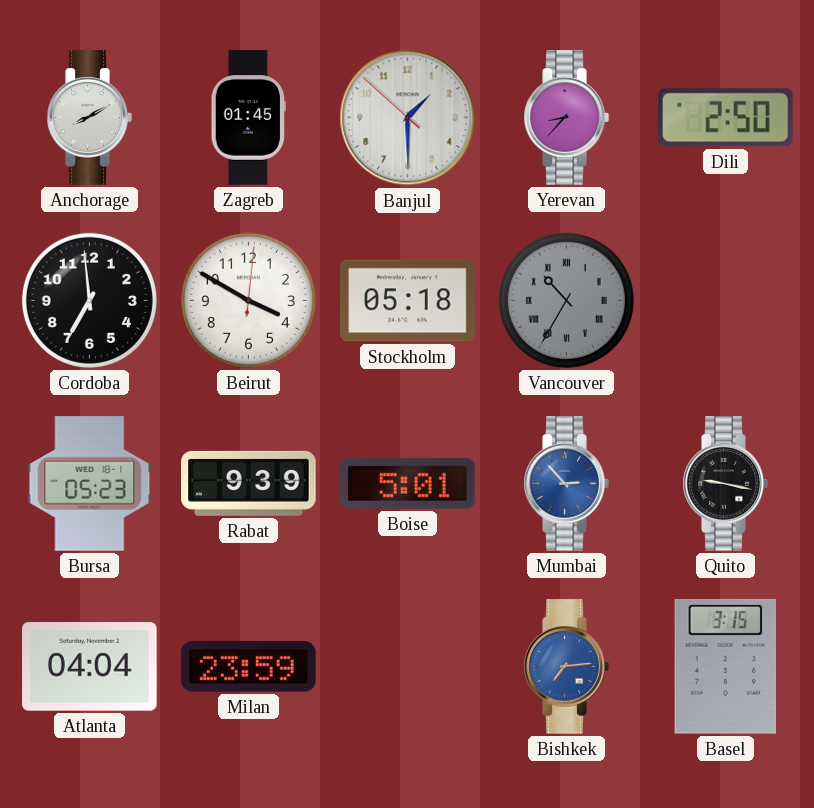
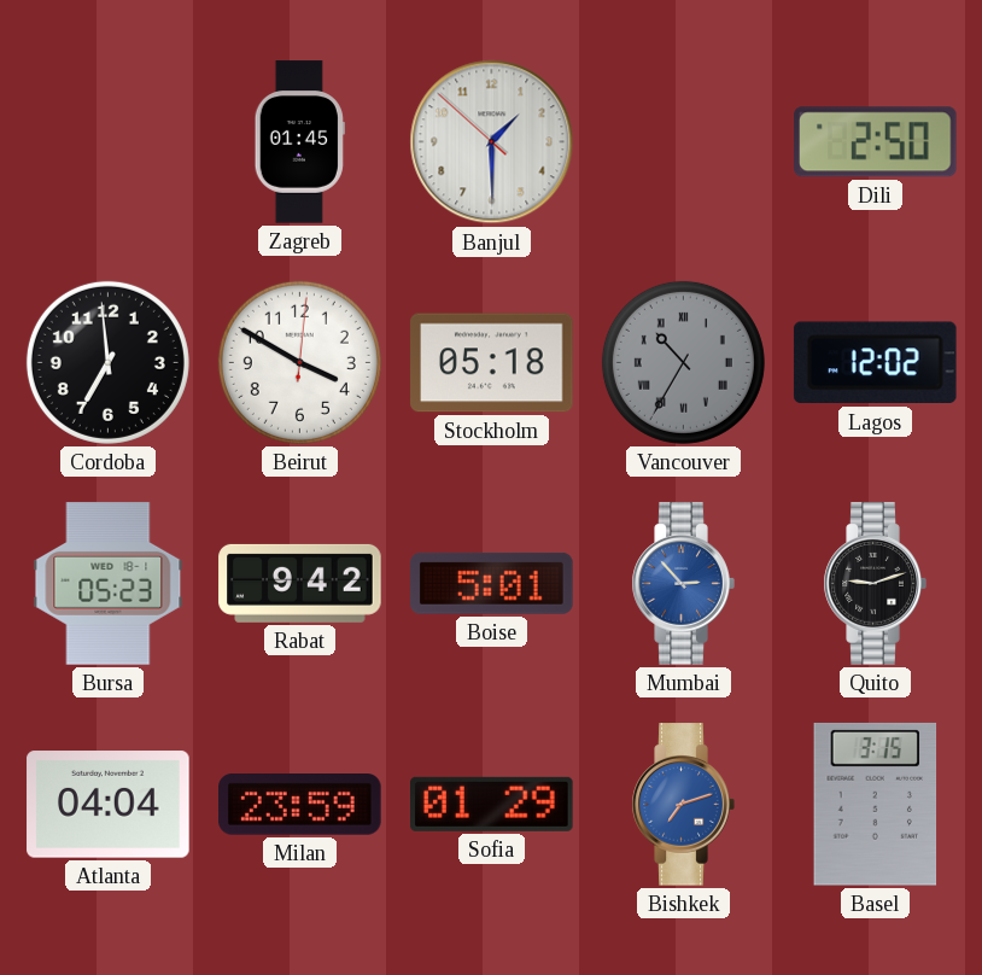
Anchorage: 8:10 -> none (89, 118)
Yerevan: 8:37 -> none (566, 118)
Lagos: none -> 12:02 (875, 363)
Rabat: 9:39 -> 9:42 (300, 583)
Quito: 9:17 -> 9:12 (875, 584)
Sofia: none -> 01:29 (492, 804)
Bishkek: 7:14 -> 7:12 (683, 805)
